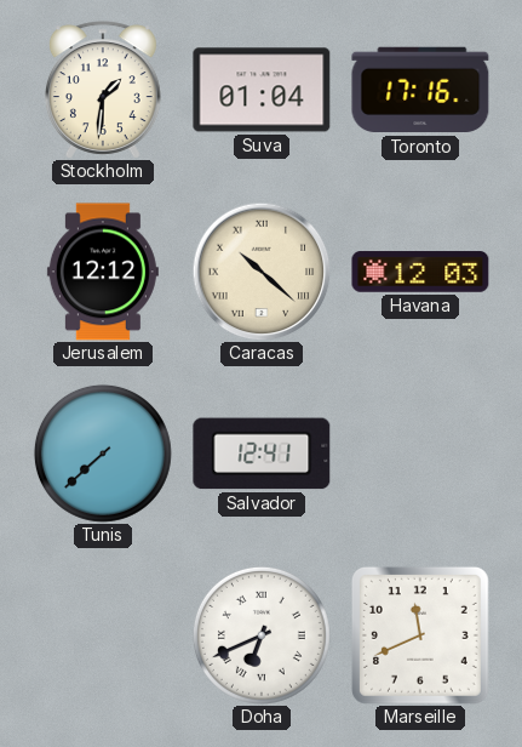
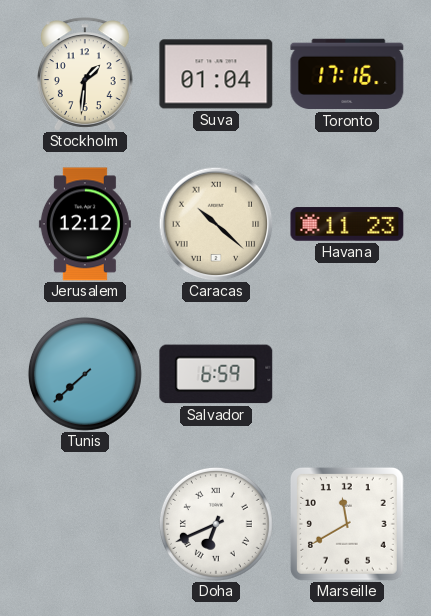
Havana: 12:03 -> 11:23 (347, 224)
Salvador: 12:41 -> 6:59 (216, 374)
Marseille: 11:41 -> 11:40 (347, 524)
